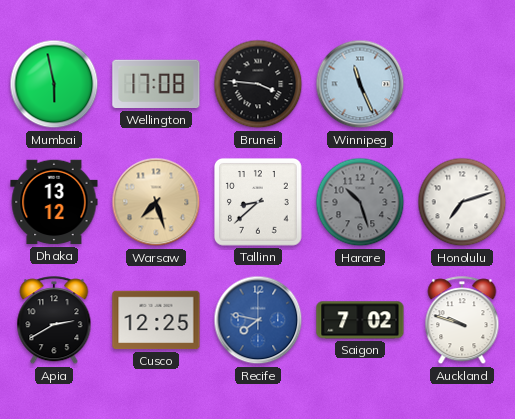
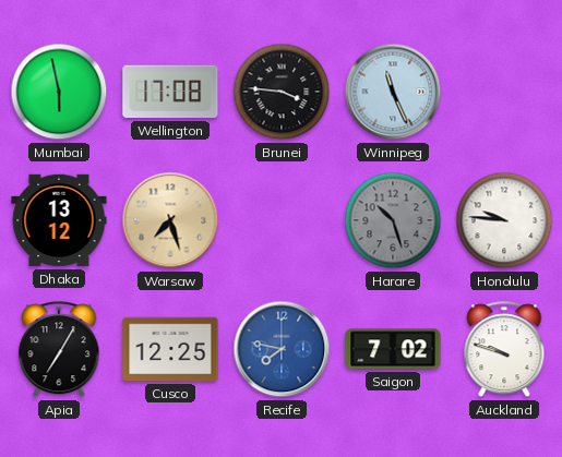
Tallinn: 8:38 -> none (259, 203)
Honolulu: 7:12 -> 9:46 (504, 220)
Apia: 2:40 -> 7:05 (59, 350)
